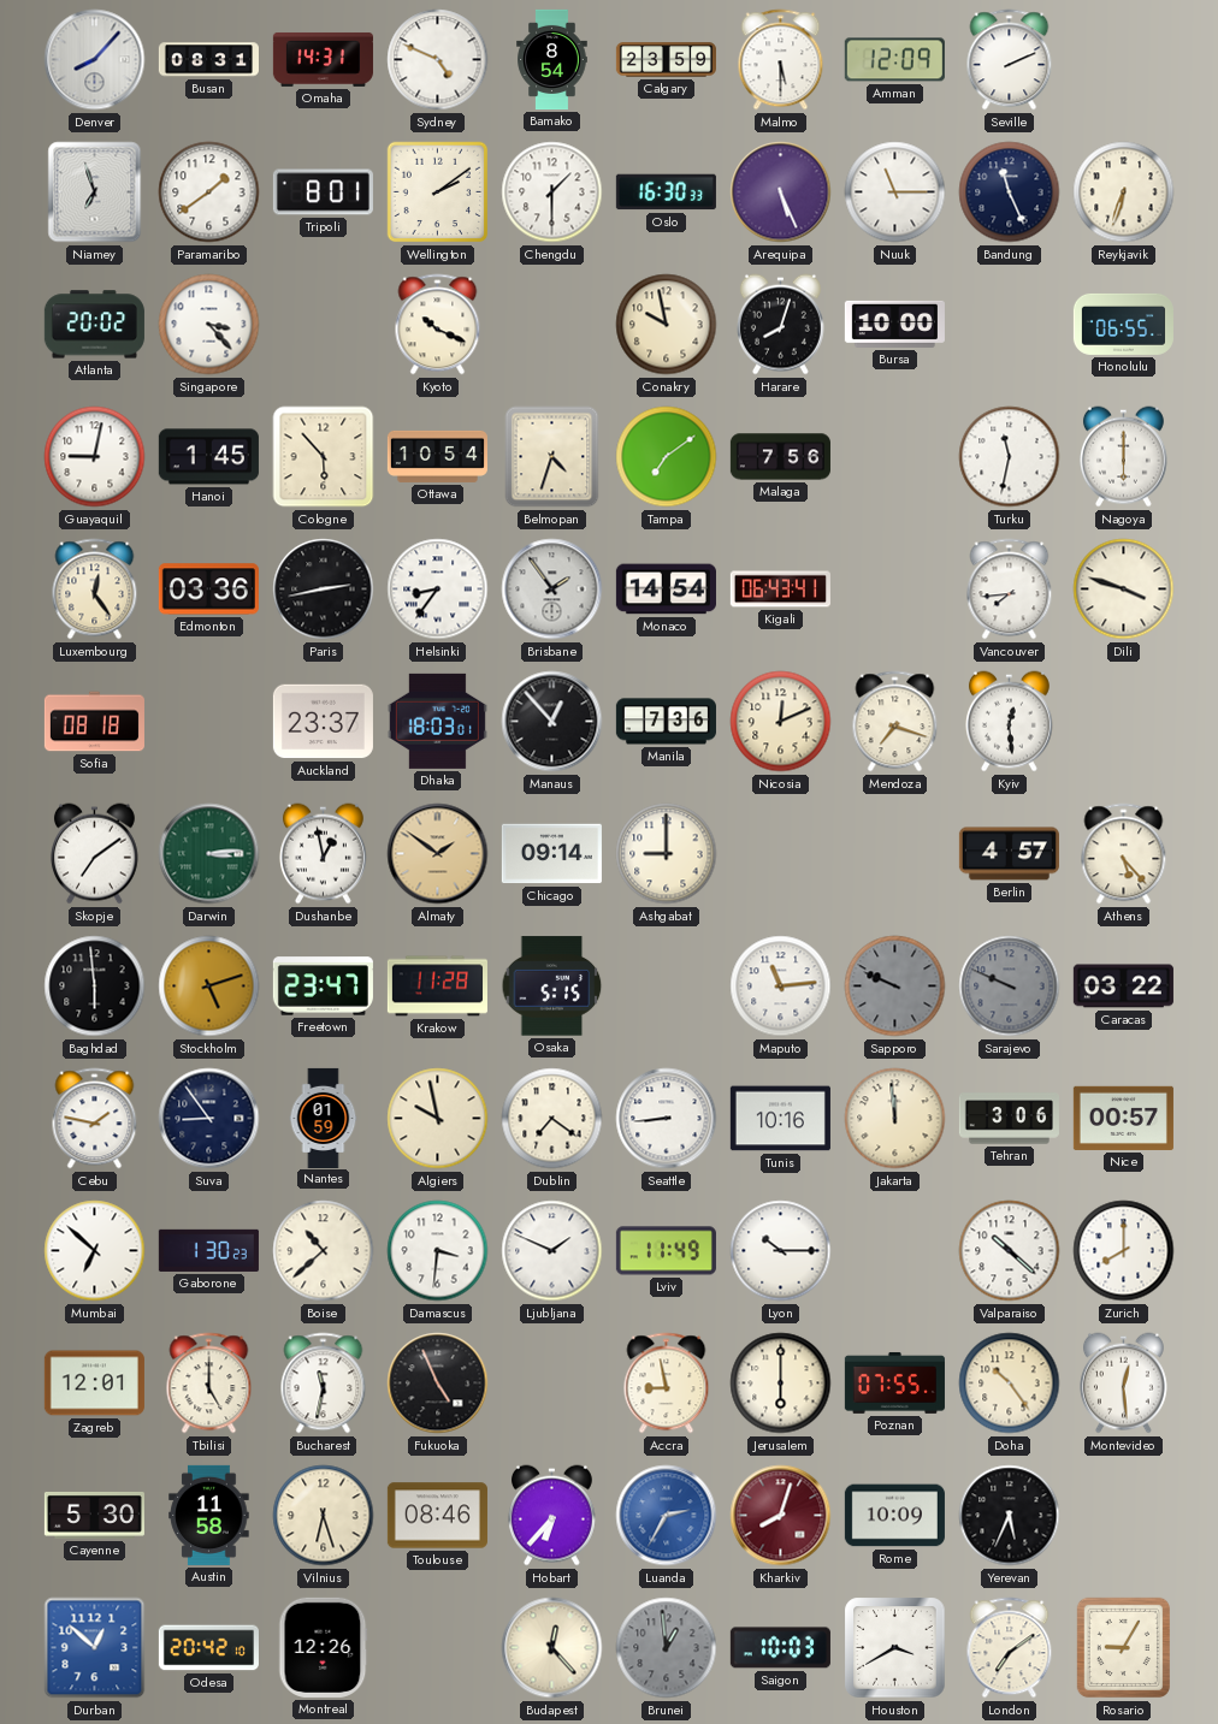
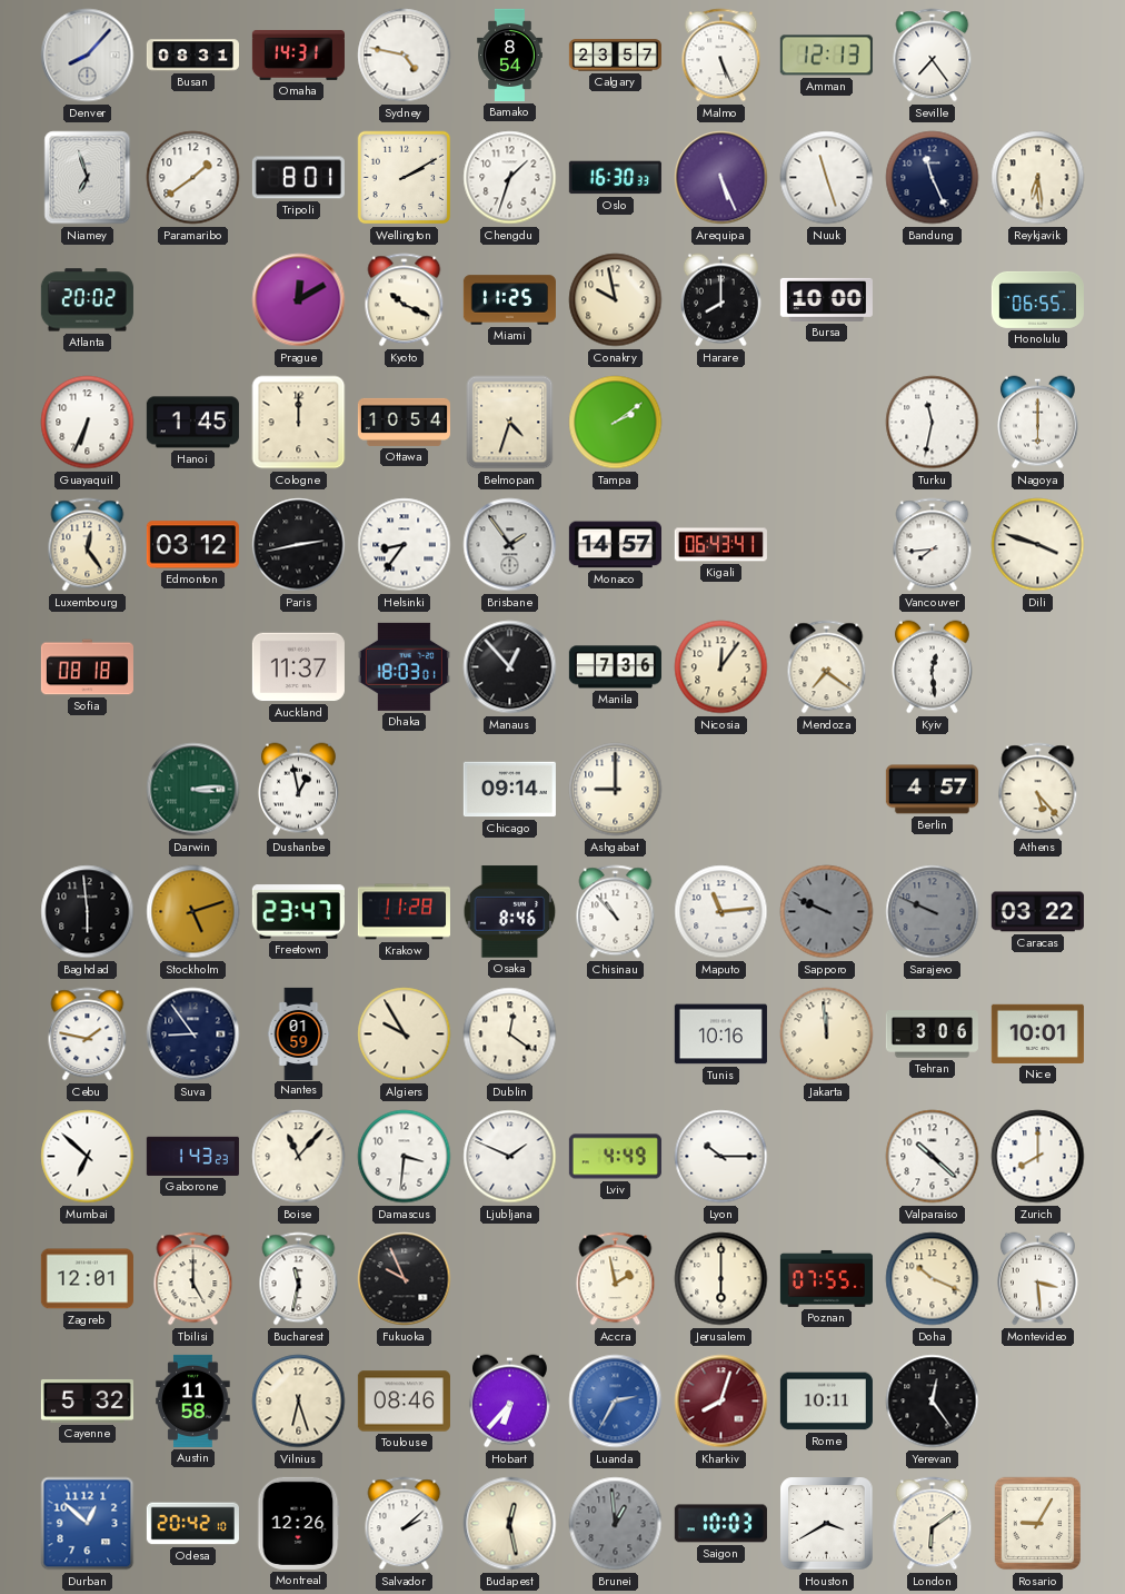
Sydney: 4:49 -> 4:47 (405, 56)
Calgary: 23:59 -> 23:57 (615, 56)
Malmo: 5:30 -> 5:26 (721, 56)
Amman: 12:09 -> 12:13 (826, 56)
Seville: 2:11 -> 7:24 (933, 56)
Wellington: 2:09 -> 2:10 (405, 178)
Chengdu: 1:30 -> 1:33 (510, 178)
Nuuk: 11:15 -> 11:27 (827, 178)
Reykjavik: 6:33 -> 6:29 (1038, 178)
Singapore: 3:23 -> none (209, 325)
Prague: none -> 12:10 (299, 300)
Miami: none -> 11:25 (509, 300)
Harare: 8:03 -> 8:00 (720, 300)
Guayaquil: 9:02 -> 6:34 (88, 423)
Cologne: 5:53 -> 12:00 (299, 423)
Tampa: 7:09 -> 2:09 (616, 423)
Malaga: 7:56 -> none (780, 457)
Edmonton: 03:36 -> 03:12 (192, 545)
Monaco: 14:54 -> 14:57 (615, 545)
Auckland: 23:37 -> 11:37 (298, 667)
Nicosia: 12:11 -> 12:06 (721, 667)
Mendoza: 7:18 -> 7:21 (827, 667)
Skopje: 7:09 -> none (94, 854)
Almaty: 1:51 -> none (438, 854)
Osaka: 5:15 -> 8:46 (510, 912)
Chisinau: none -> 10:53 (616, 912)
Algiers: 9:58 -> 9:55 (405, 1034)
Dublin: 7:21 -> 12:21 (510, 1034)
Seattle: 8:44 -> none (667, 1119)
Nice: 00:57 -> 10:01 (1037, 1033)
Gaborone: 1:30 -> 1:43 (192, 1156)
Boise: 10:38 -> 11:07 (299, 1157)
Lviv: 11:49 -> 4:49 (615, 1157)
Fukuoka: 4:56 -> 9:56 (405, 1279)
Accra: 8:58 -> 1:58 (616, 1279)
Doha: 10:24 -> 10:19 (933, 1279)
Montevideo: 12:29 -> 3:29 (1037, 1279)
Cayenne: 5:30 -> 5:32 (87, 1400)
Rome: 10:09 -> 10:11 (826, 1402)
Yerevan: 5:34 -> 12:24 (933, 1402)
Salvador: none -> 2:08 (405, 1524)
Budapest: 12:23 -> 12:28 (510, 1524)
London: 7:09 -> 6:09 (933, 1524)
